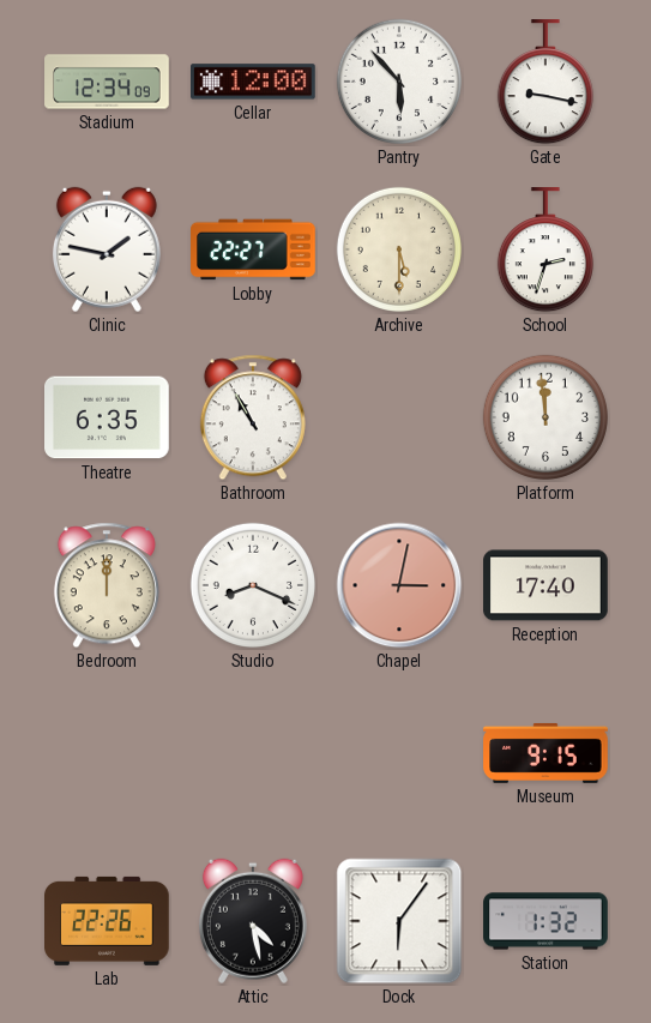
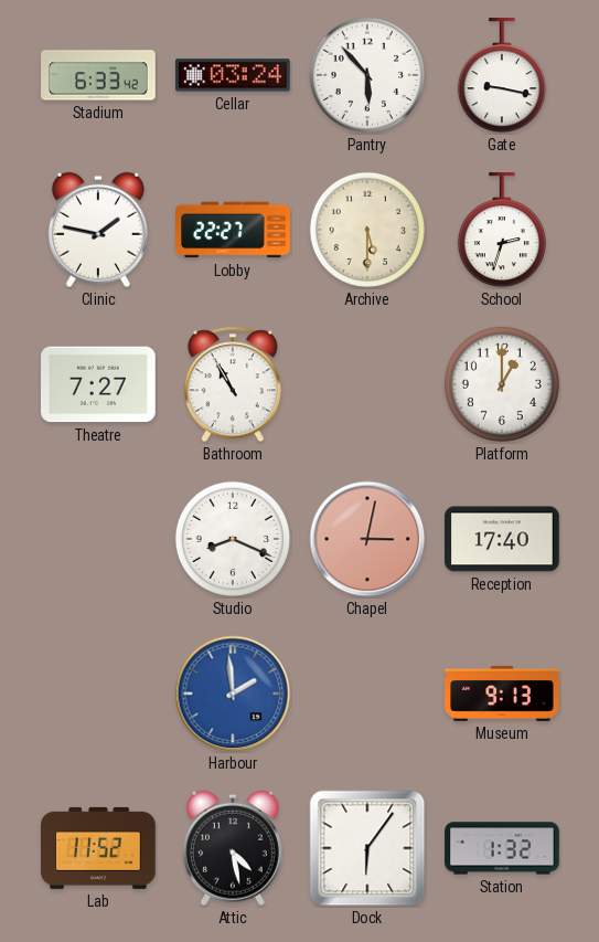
Stadium: 12:34 -> 6:33 (98, 75)
Cellar: 12:00 -> 03:24 (234, 75)
Theatre: 6:35 -> 7:27 (99, 384)
Platform: 11:59 -> 1:00 (502, 384)
Bedroom: 12:00 -> none (107, 585)
Harbour: none -> 1:59 (233, 694)
Museum: 9:15 -> 9:13 (502, 694)
Lab: 22:26 -> 11:52 (98, 848)
